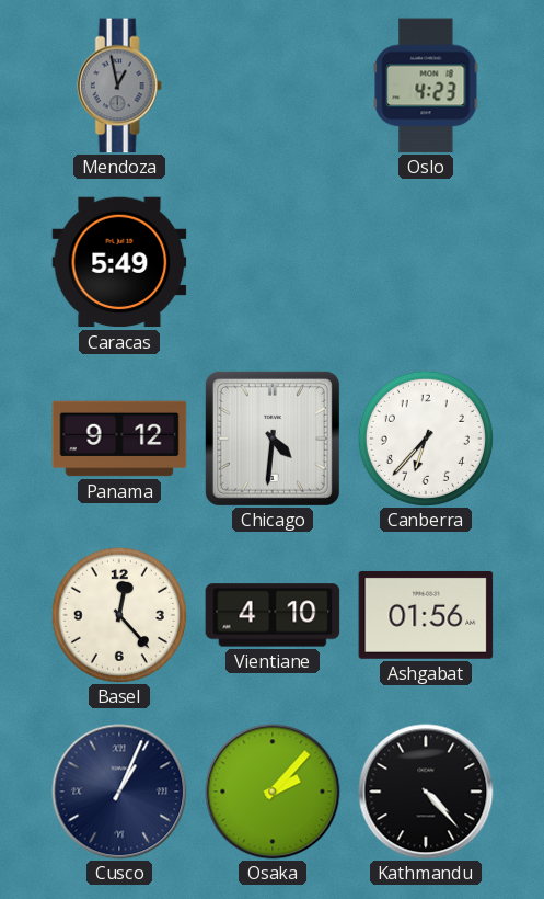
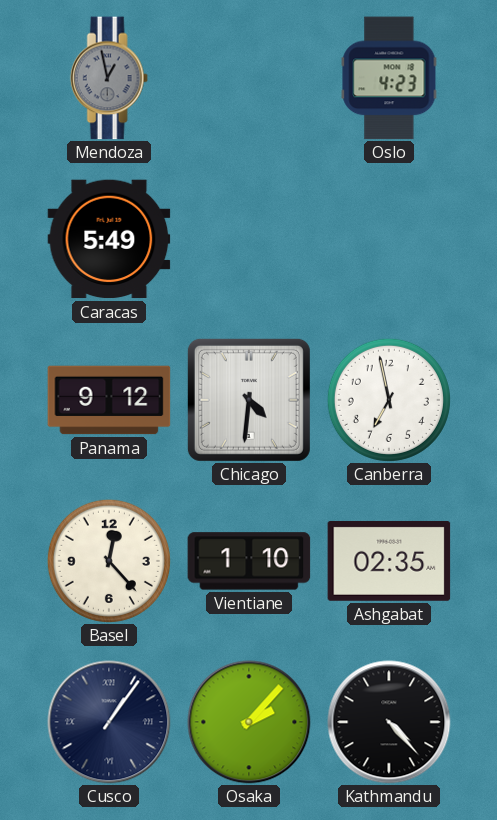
Canberra: 6:37 -> 6:58 (389, 400)
Vientiane: 4:10 -> 1:10 (249, 561)
Ashgabat: 01:56 -> 02:35 (389, 561)
Cusco: 1:04 -> 1:06 (109, 722)
